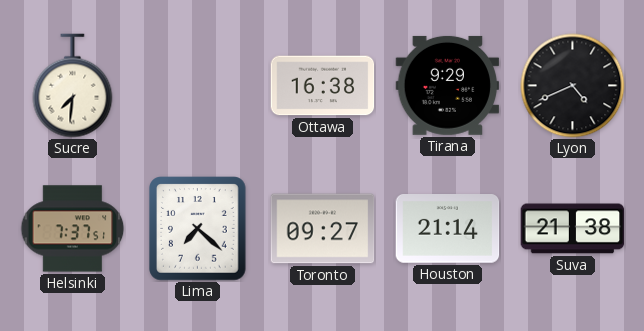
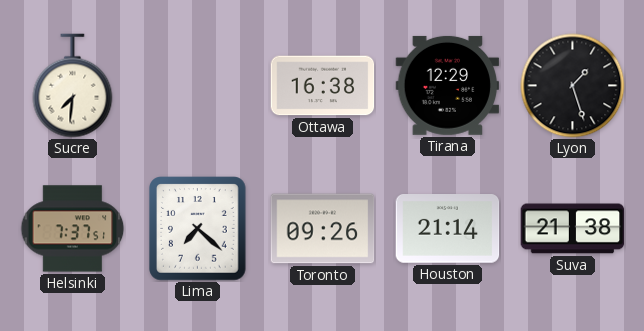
Tirana: 9:29 -> 12:29 (448, 85)
Lyon: 4:41 -> 1:27 (573, 86)
Toronto: 09:27 -> 09:26 (323, 229)
